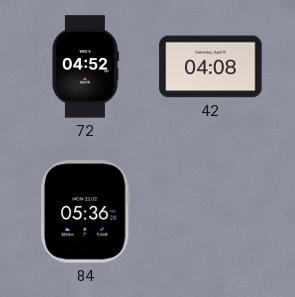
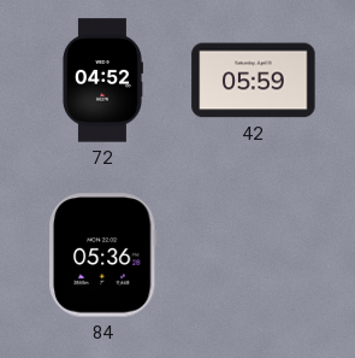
42: 04:08 -> 05:59 (254, 81)
